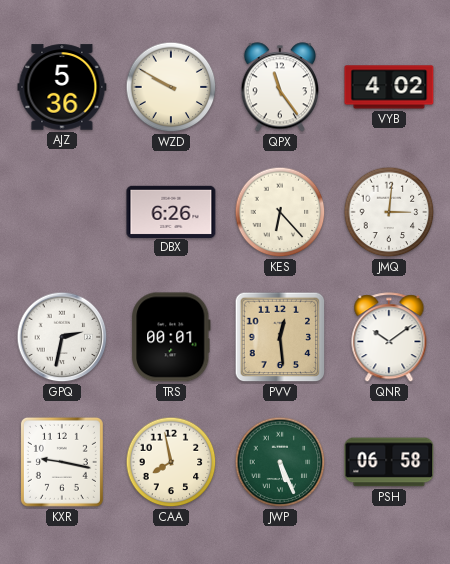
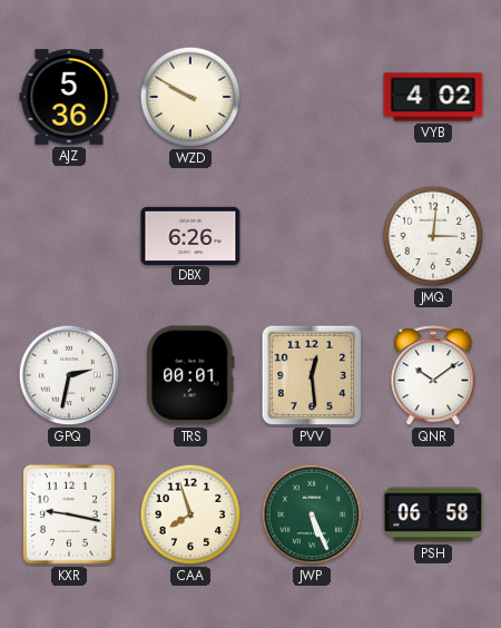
QPX: 11:24 -> none (280, 87)
KES: 6:23 -> none (280, 212)
CAA: 7:58 -> 7:57 (190, 514)
